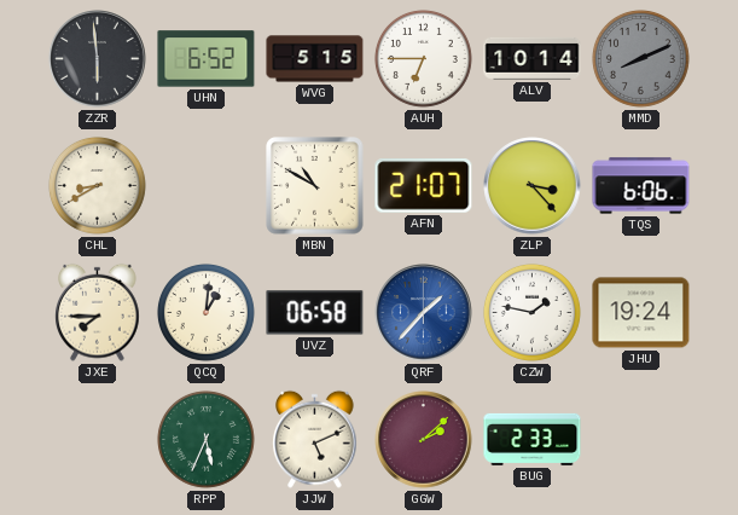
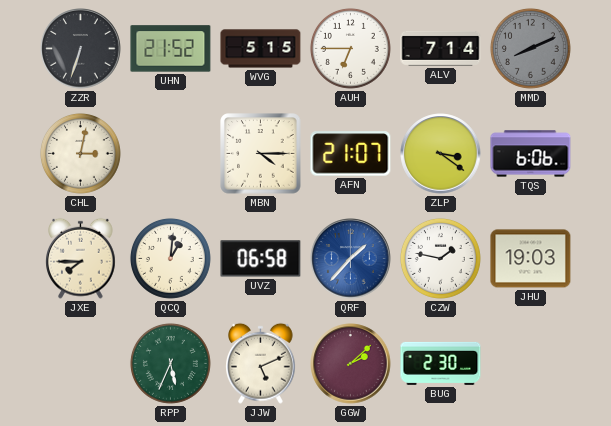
ZZR: 5:59 -> 6:33 (81, 49)
UHN: 6:52 -> 21:52 (171, 49)
ALV: 10:14 -> 7:14 (441, 48)
CHL: 8:40 -> 3:02 (80, 153)
MBN: 10:50 -> 4:15 (261, 154)
ZLP: 3:23 -> 3:21 (441, 154)
JHU: 19:24 -> 19:03 (531, 259)
BUG: 2:33 -> 2:30 (441, 363)
